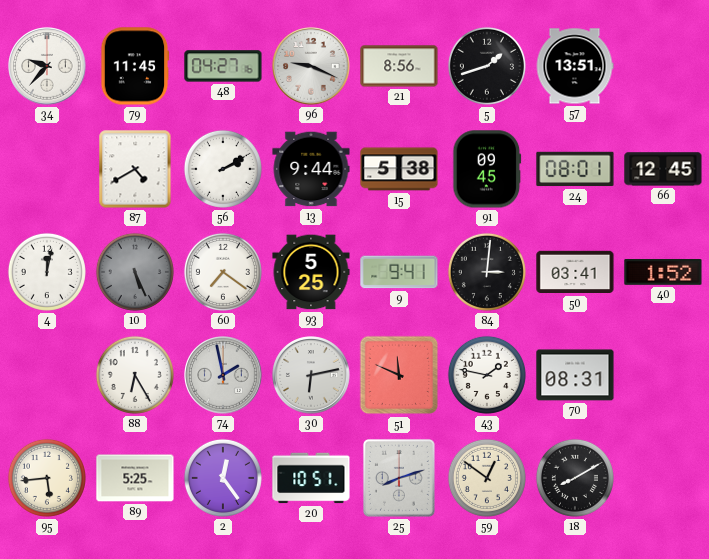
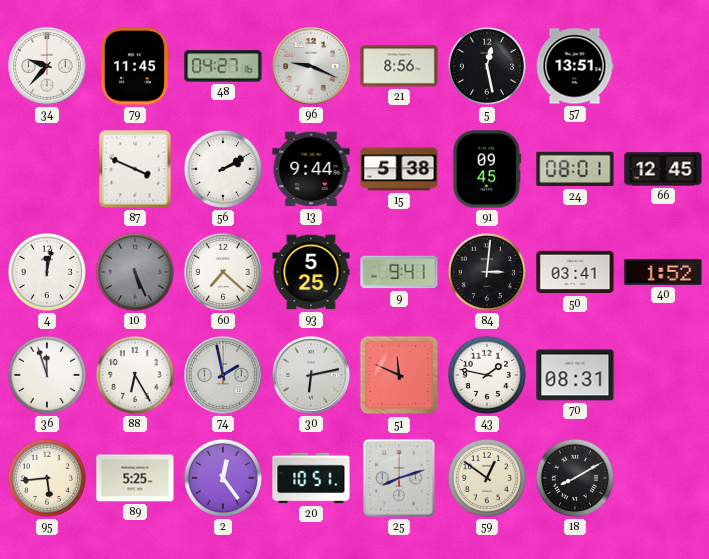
5: 1:42 -> 12:28 (487, 66)
87: 4:40 -> 3:49 (135, 169)
60: 7:21 -> 7:22 (223, 272)
36: none -> 11:57 (47, 375)
